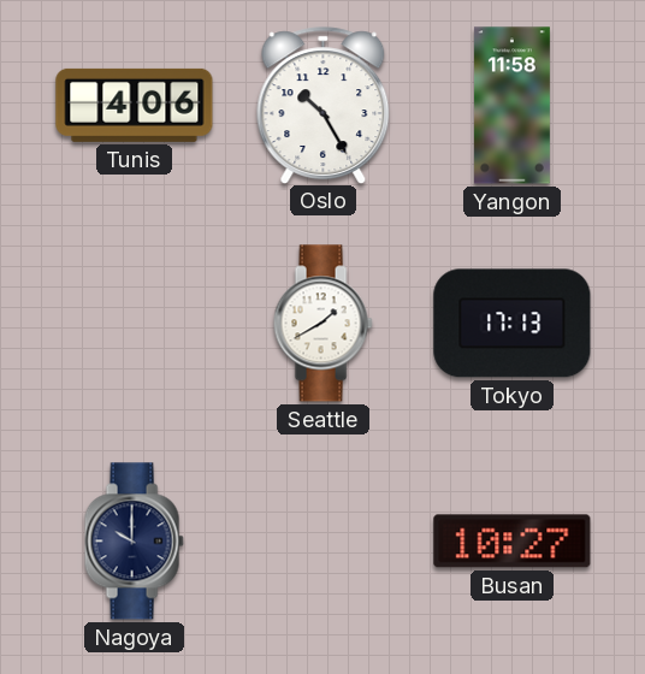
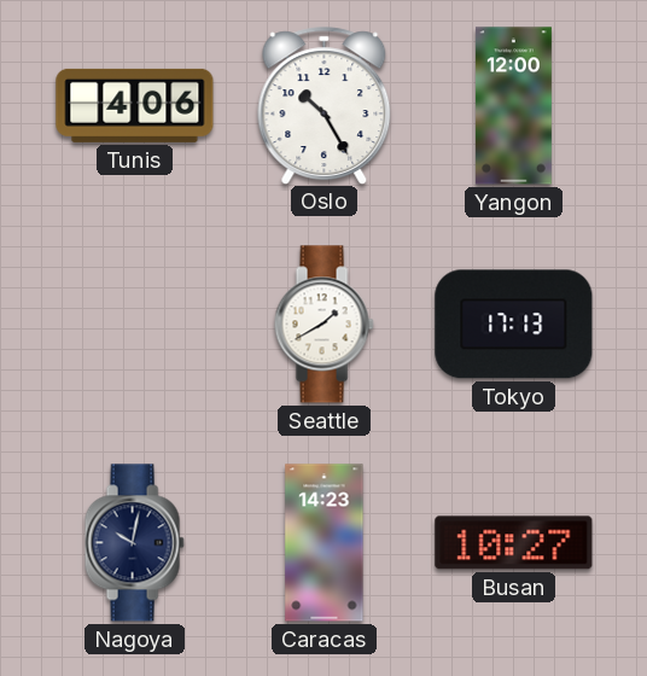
Yangon: 11:58 -> 12:00 (513, 106)
Nagoya: 10:00 -> 10:02 (134, 543)
Caracas: none -> 14:23 (325, 543)
